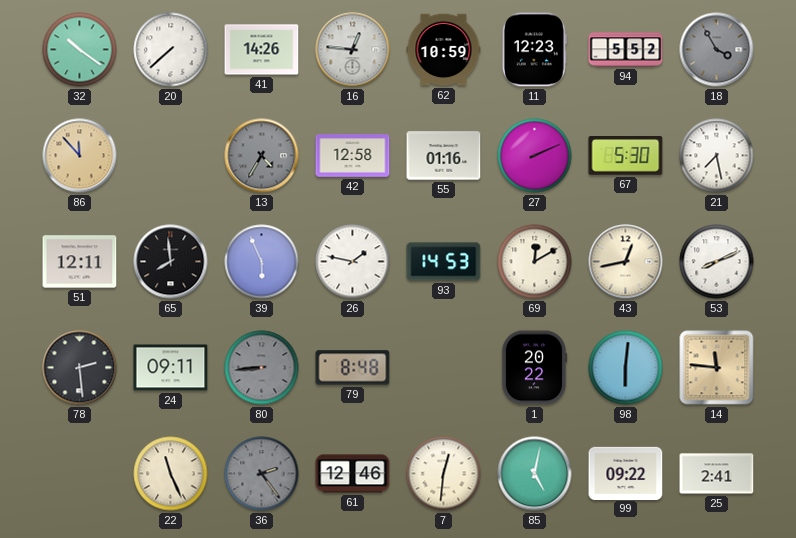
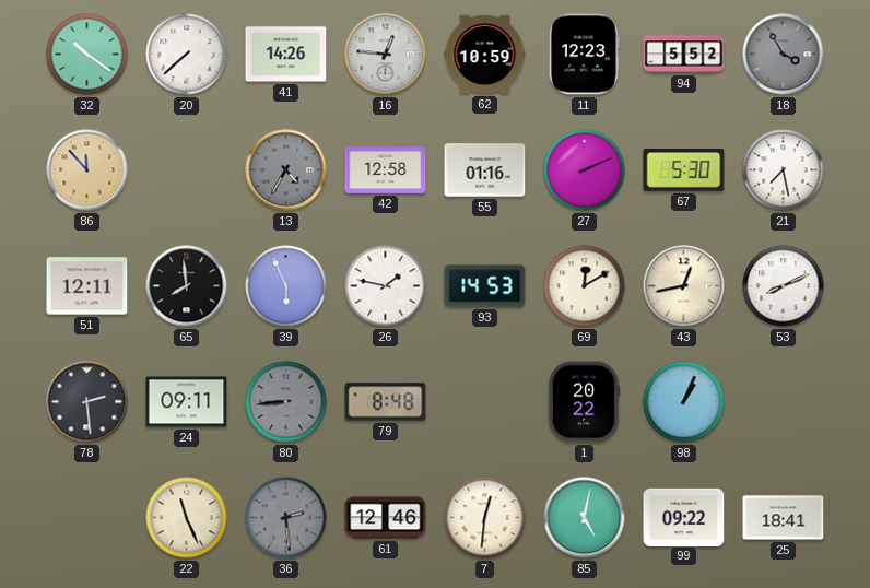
98: 6:01 -> 1:04 (684, 402)
14: 11:46 -> none (717, 368)
36: 2:24 -> 2:29 (286, 518)
25: 2:41 -> 18:41 (784, 518)
